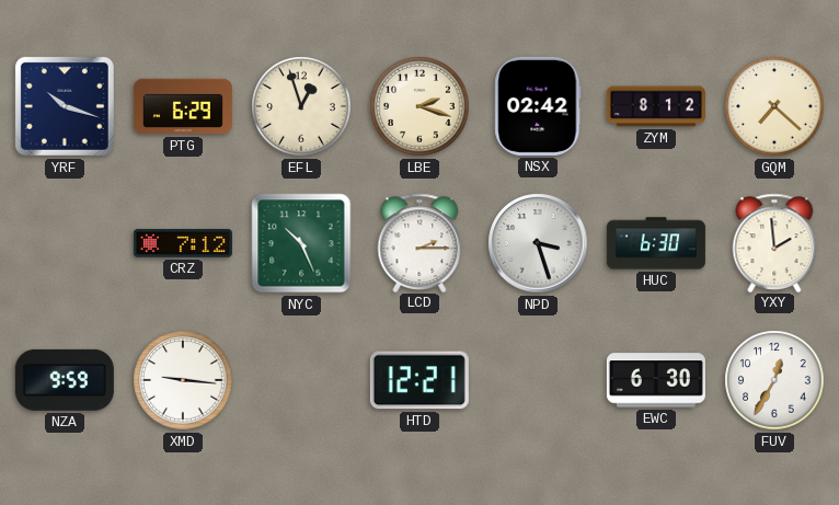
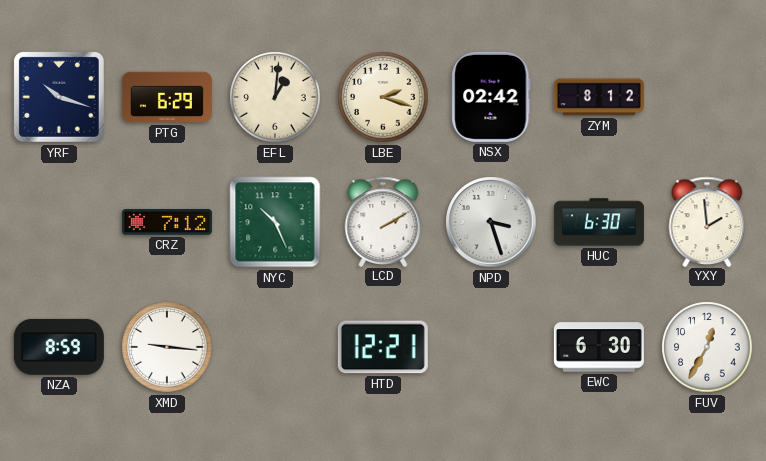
EFL: 12:57 -> 1:01 (275, 97)
GQM: 7:22 -> none (774, 106)
LCD: 2:15 -> 2:10 (383, 221)
NZA: 9:59 -> 8:59 (59, 347)
